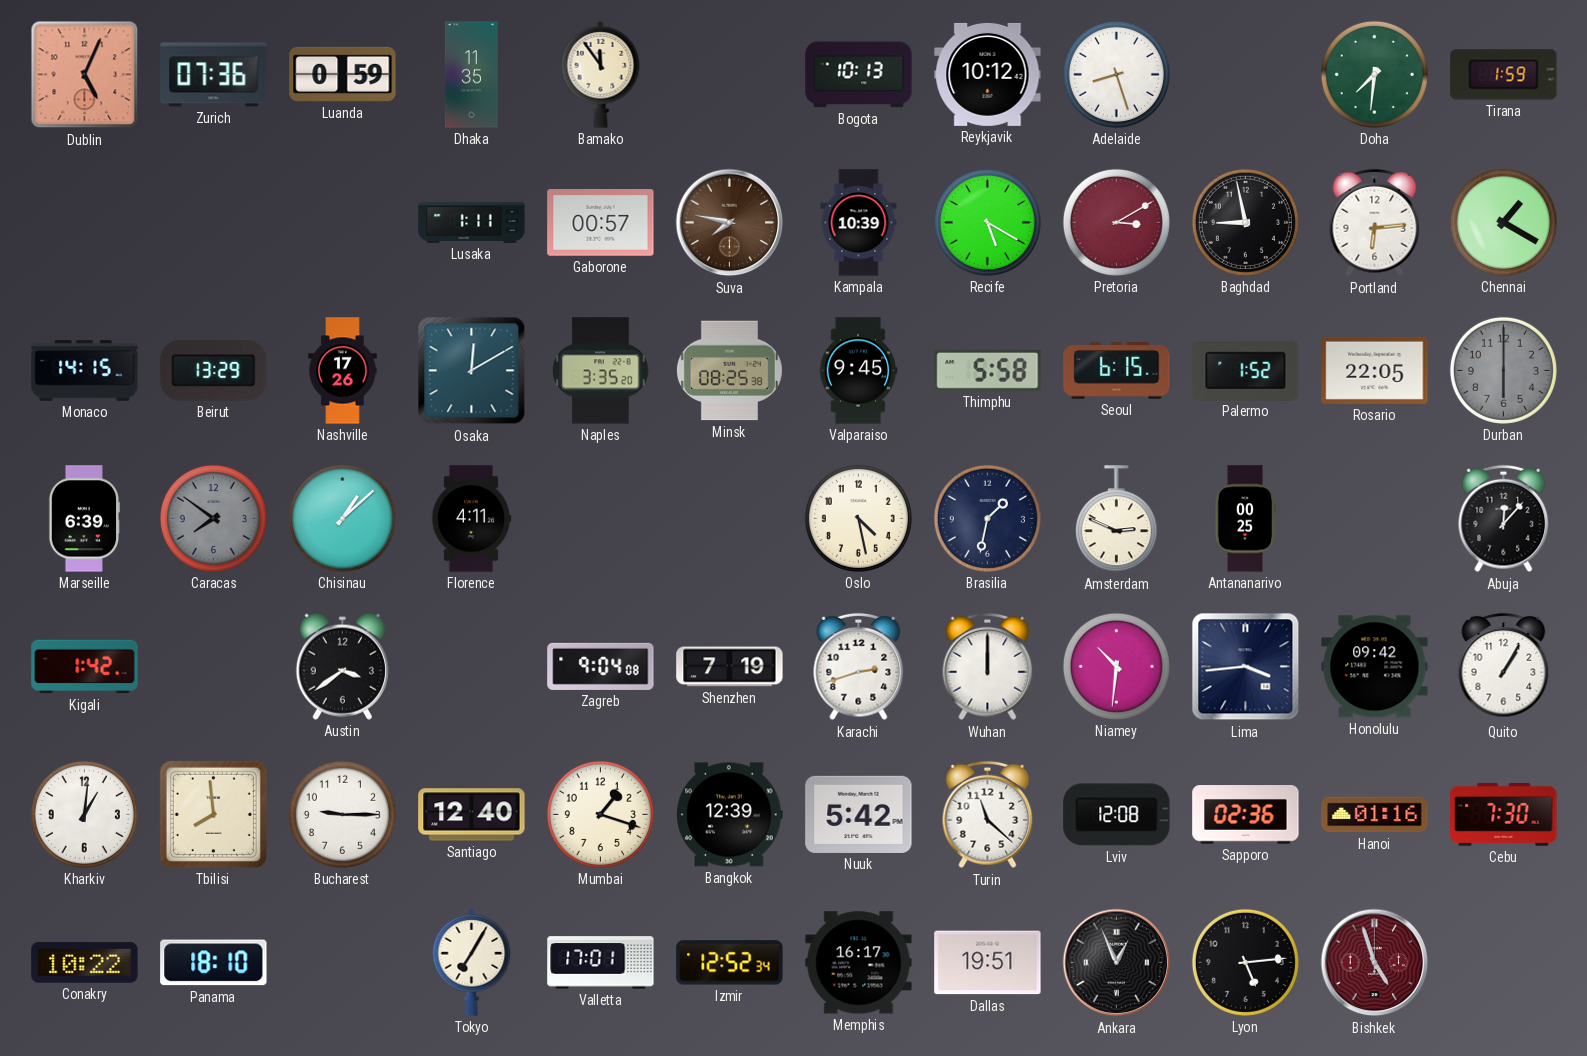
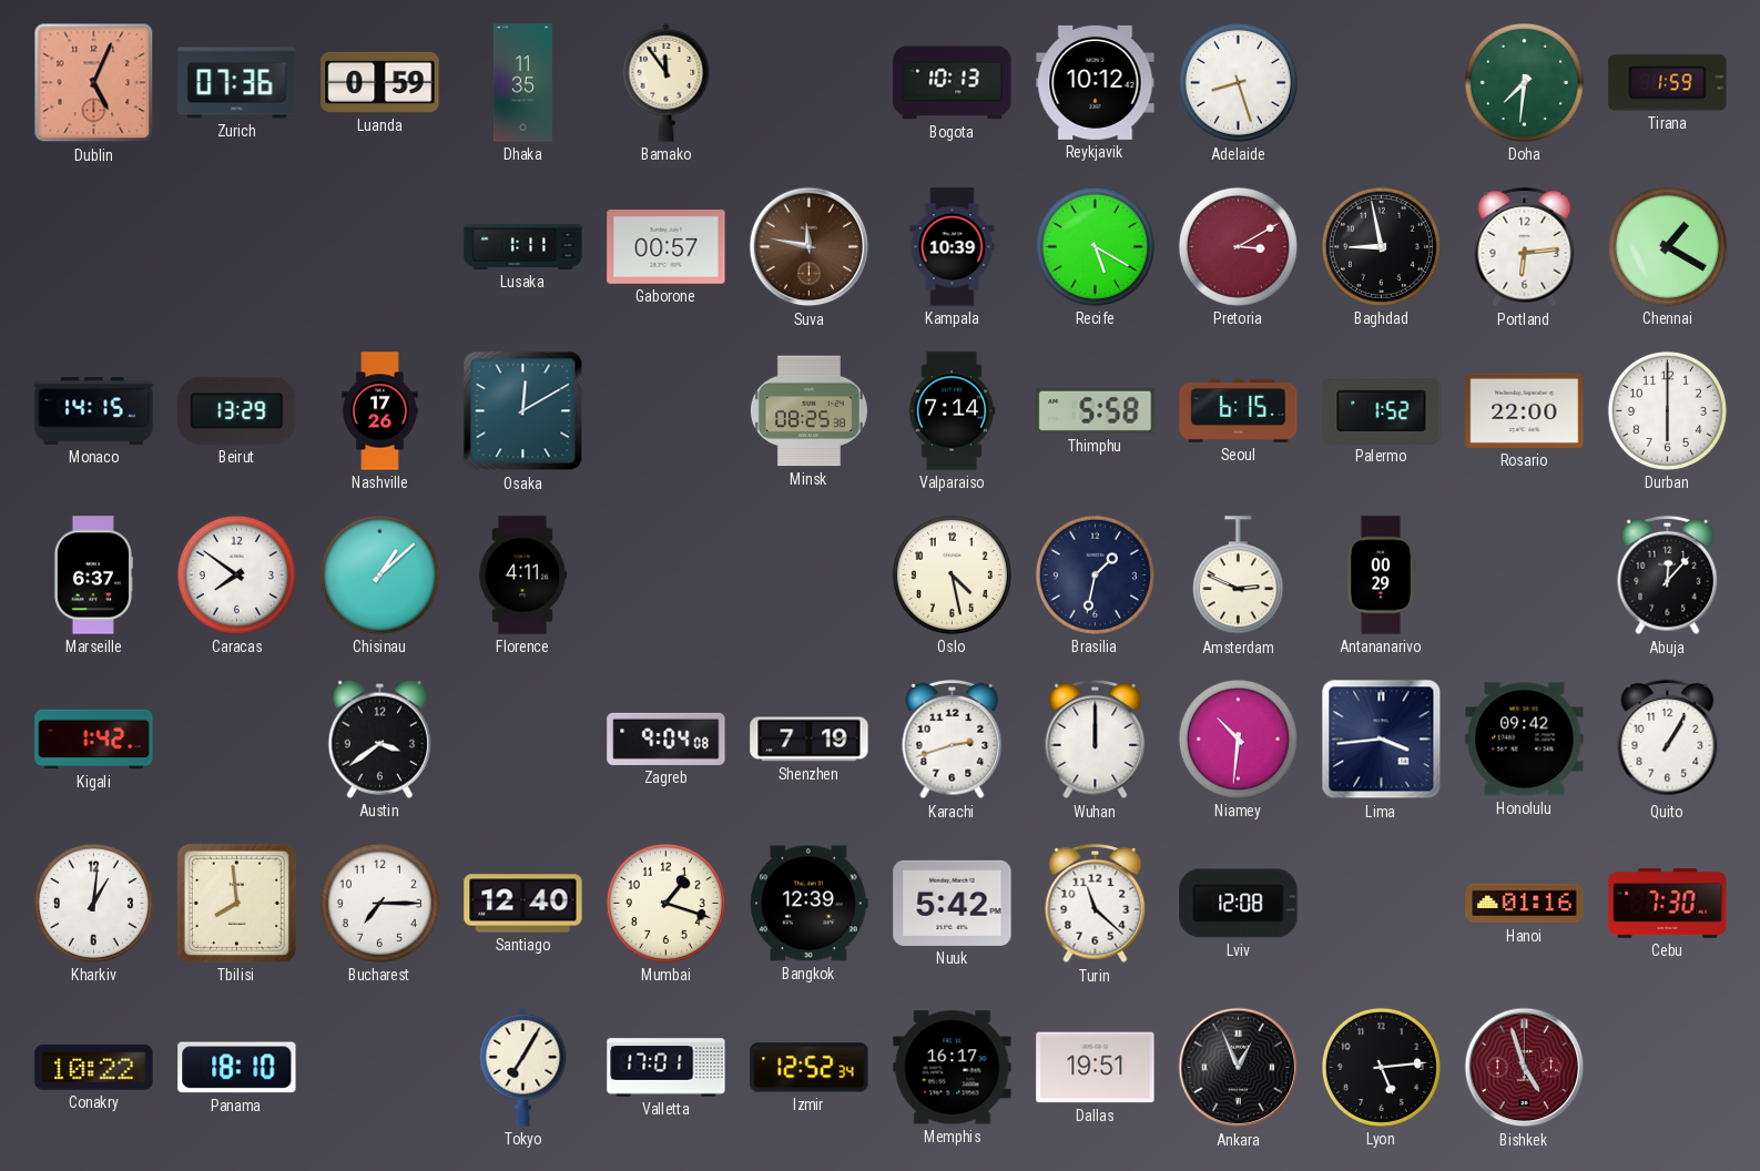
Suva: 7:47 -> 11:47 (810, 247)
Naples: 3:35 -> none (601, 371)
Valparaiso: 9:45 -> 7:14 (952, 411)
Rosario: 22:05 -> 22:00 (1525, 410)
Durban dial: grey -> white (1667, 410)
Marseille: 6:39 -> 6:37 (92, 576)
Caracas dial: grey -> white (236, 574)
Antananarivo: 00:25 -> 00:29 (1380, 576)
Bucharest: 9:15 -> 7:15 (379, 903)
Sapporo: 02:36 -> none (1246, 815)
